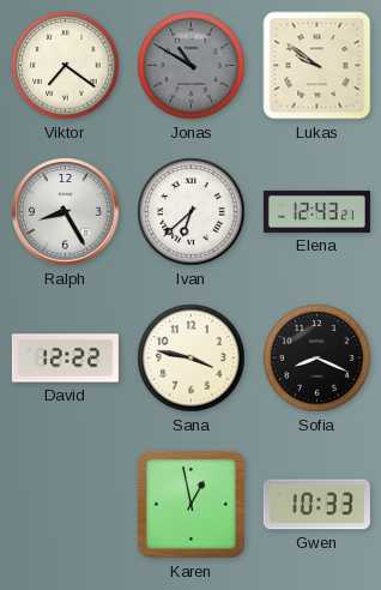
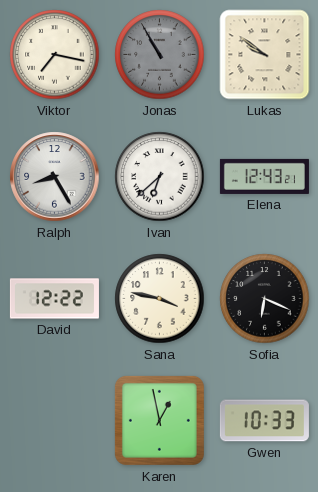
Viktor: 7:21 -> 7:17 (55, 55)
Jonas: 10:50 -> 10:55 (160, 55)
Sofia: 8:19 -> 6:19 (265, 299)
